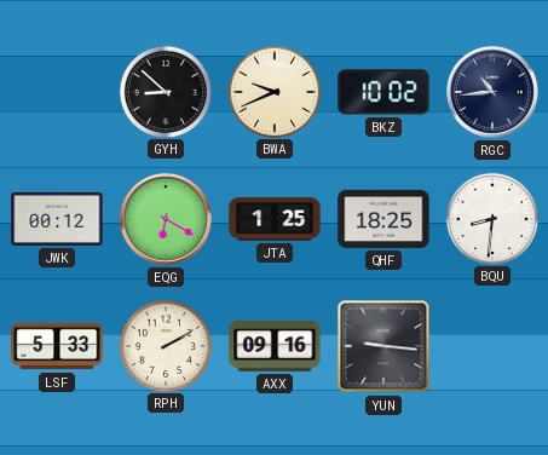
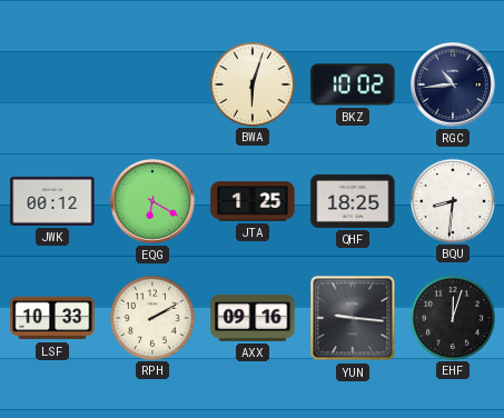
GYH: 8:52 -> none (165, 91)
BWA: 9:41 -> 6:03 (251, 83)
LSF: 5:33 -> 10:33 (52, 318)
EHF: none -> 12:03 (452, 317)
